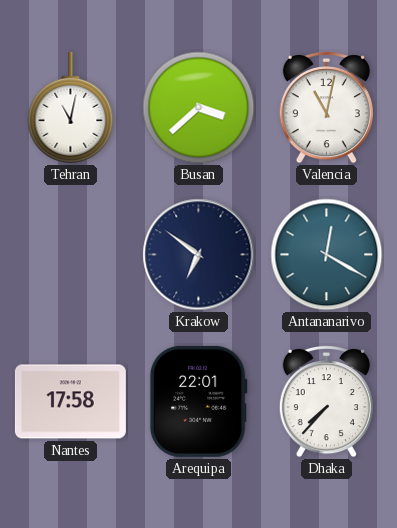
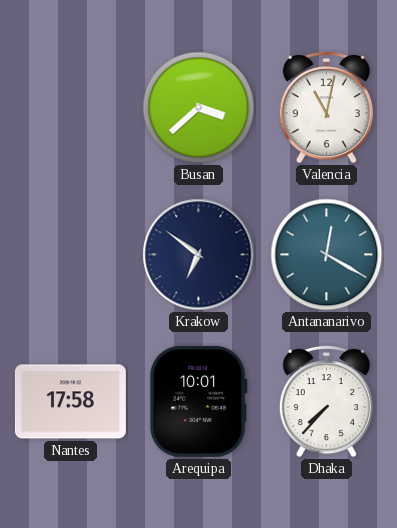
Tehran: 11:02 -> none (71, 108)
Arequipa: 22:01 -> 10:01 (198, 401)
